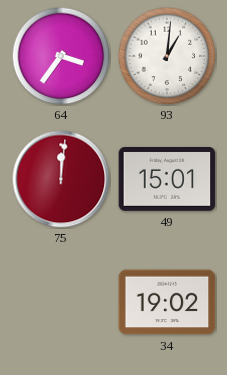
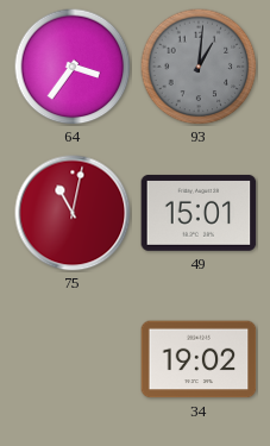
93 dial: white -> grey (199, 67)
75: 12:01 -> 11:02 (73, 213)
